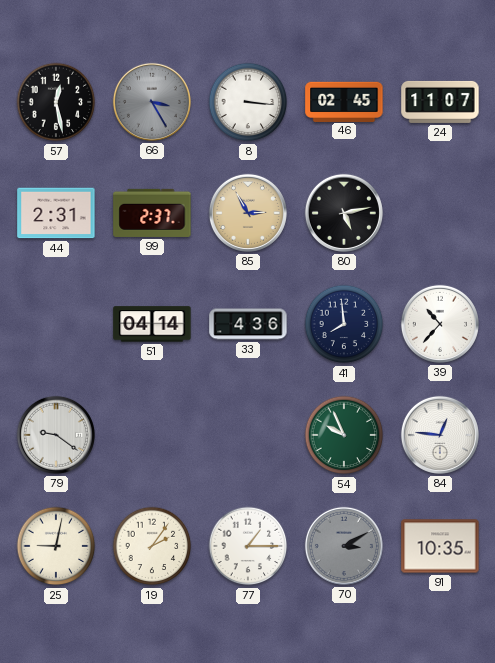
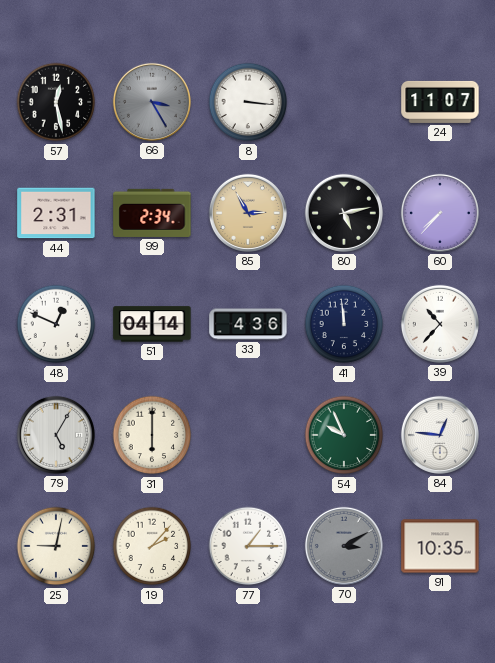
46: 02:45 -> none (344, 101)
99: 2:37 -> 2:34 (152, 213)
60: none -> 7:37 (440, 213)
48: none -> 12:49 (56, 324)
41: 7:59 -> 11:59 (344, 324)
79: 9:21 -> 5:05 (56, 435)
31: none -> 6:00 (152, 435)
19: 2:06 -> 2:07 (152, 546)
